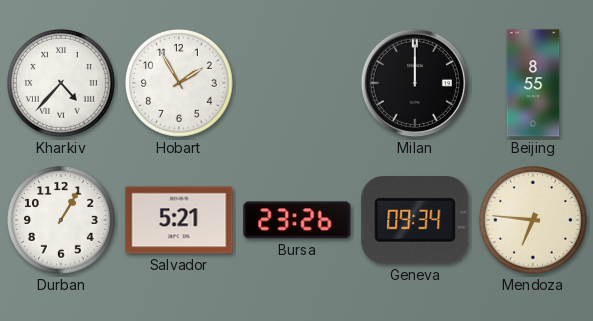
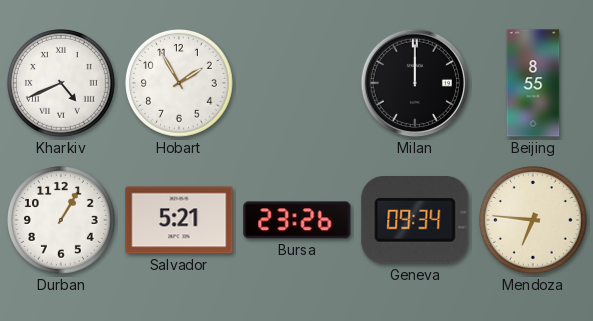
Kharkiv: 4:37 -> 4:41 (62, 84)
